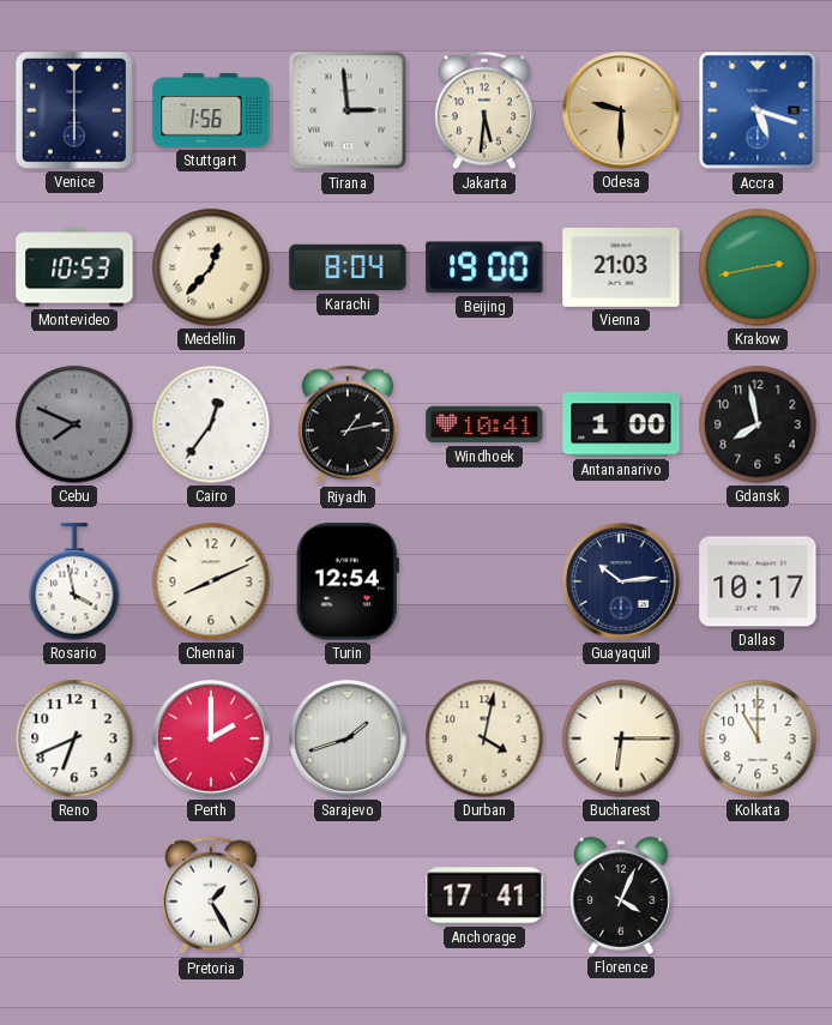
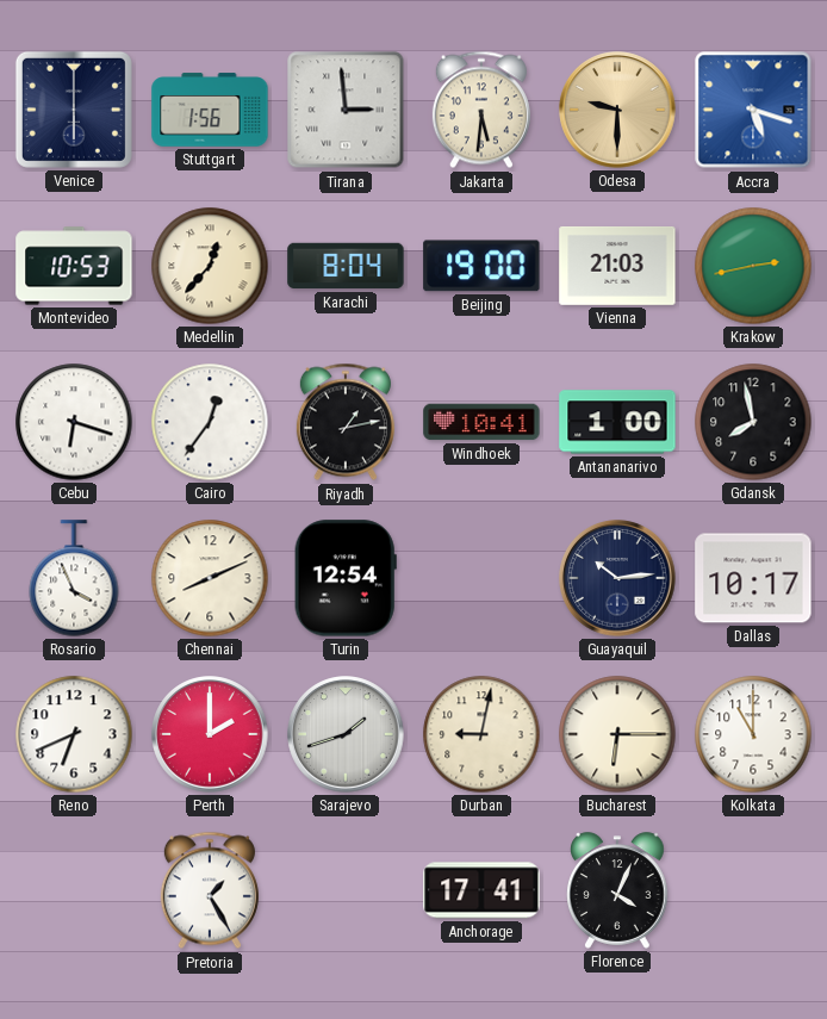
Cebu: 7:49 -> 6:18 (74, 422)
Cebu dial: grey -> white (74, 422)
Rosario: 3:58 -> 3:56 (74, 578)
Durban: 4:02 -> 9:02 (481, 734)
